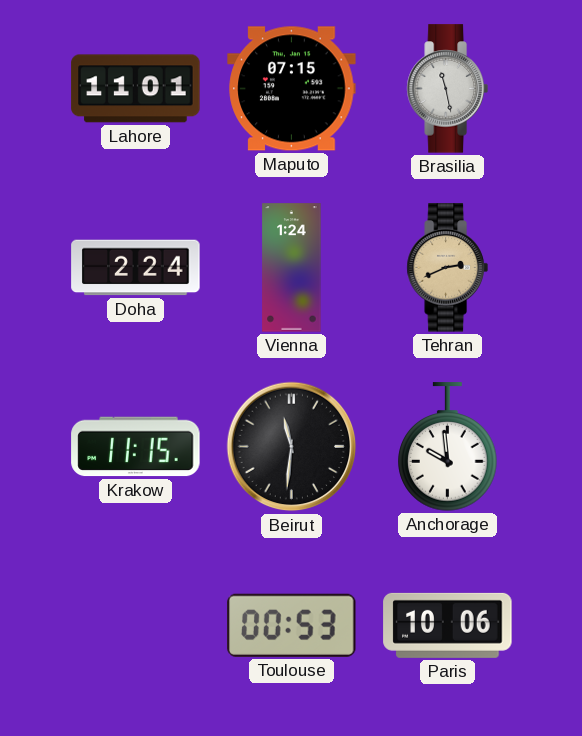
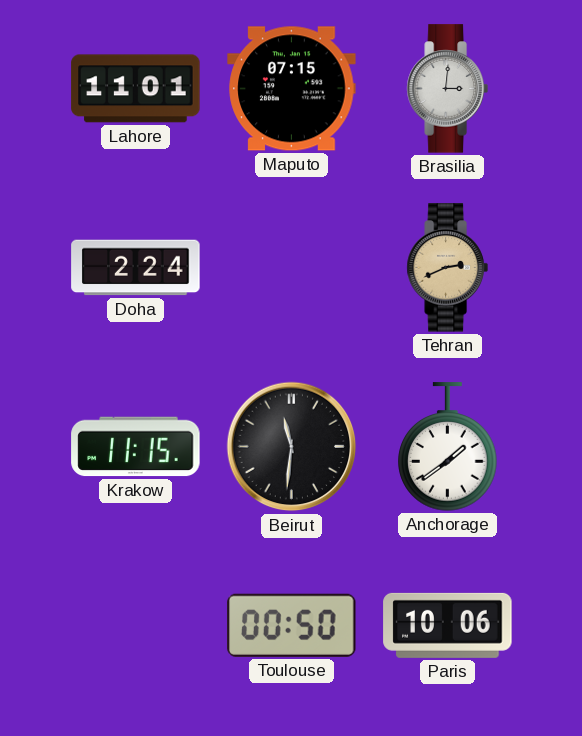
Brasilia: 11:28 -> 3:01 (447, 89)
Vienna: 1:24 -> none (292, 268)
Anchorage: 9:59 -> 1:39 (448, 447)
Toulouse: 00:53 -> 00:50 (292, 625)
